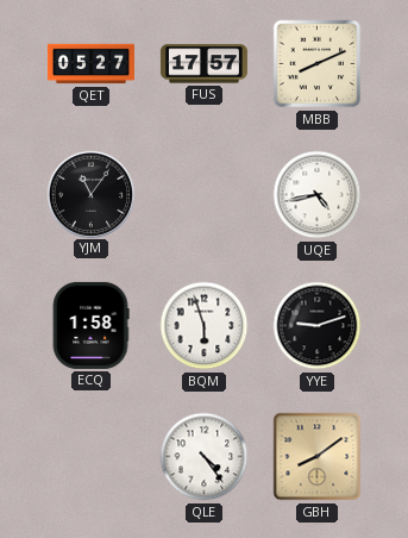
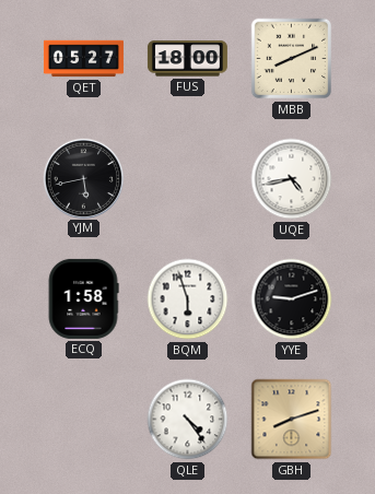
FUS: 17:57 -> 18:00 (187, 59)
YJM: 11:06 -> 5:43 (83, 178)
GBH: 8:09 -> 8:12 (292, 420)
